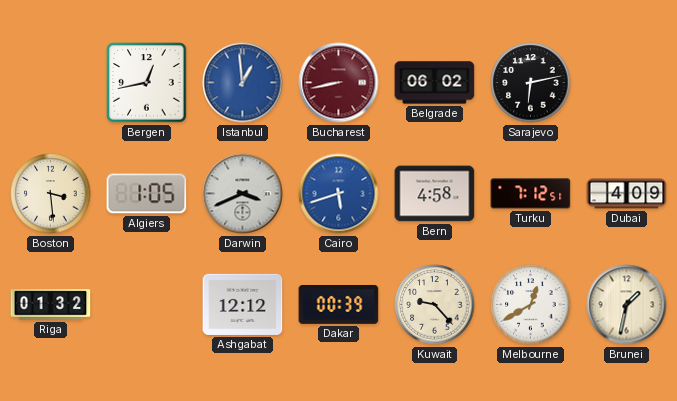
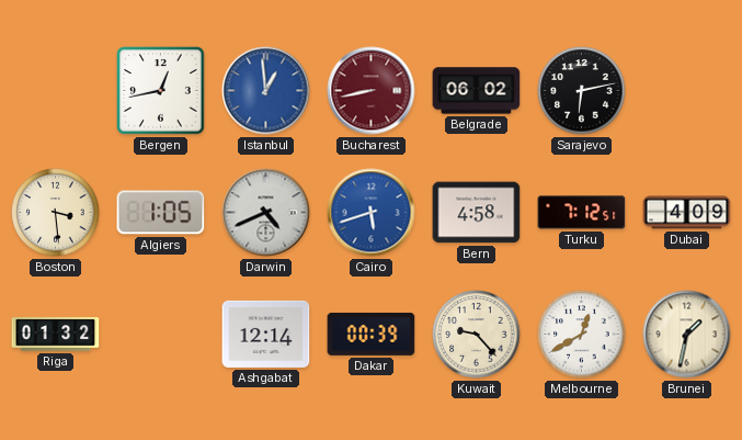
Darwin: 3:41 -> 4:41 (266, 213)
Ashgabat: 12:12 -> 12:14 (266, 334)
